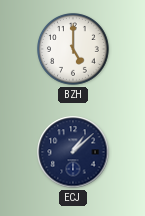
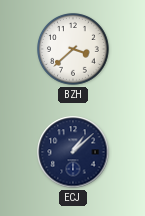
BZH: 5:00 -> 3:38 (74, 50)
